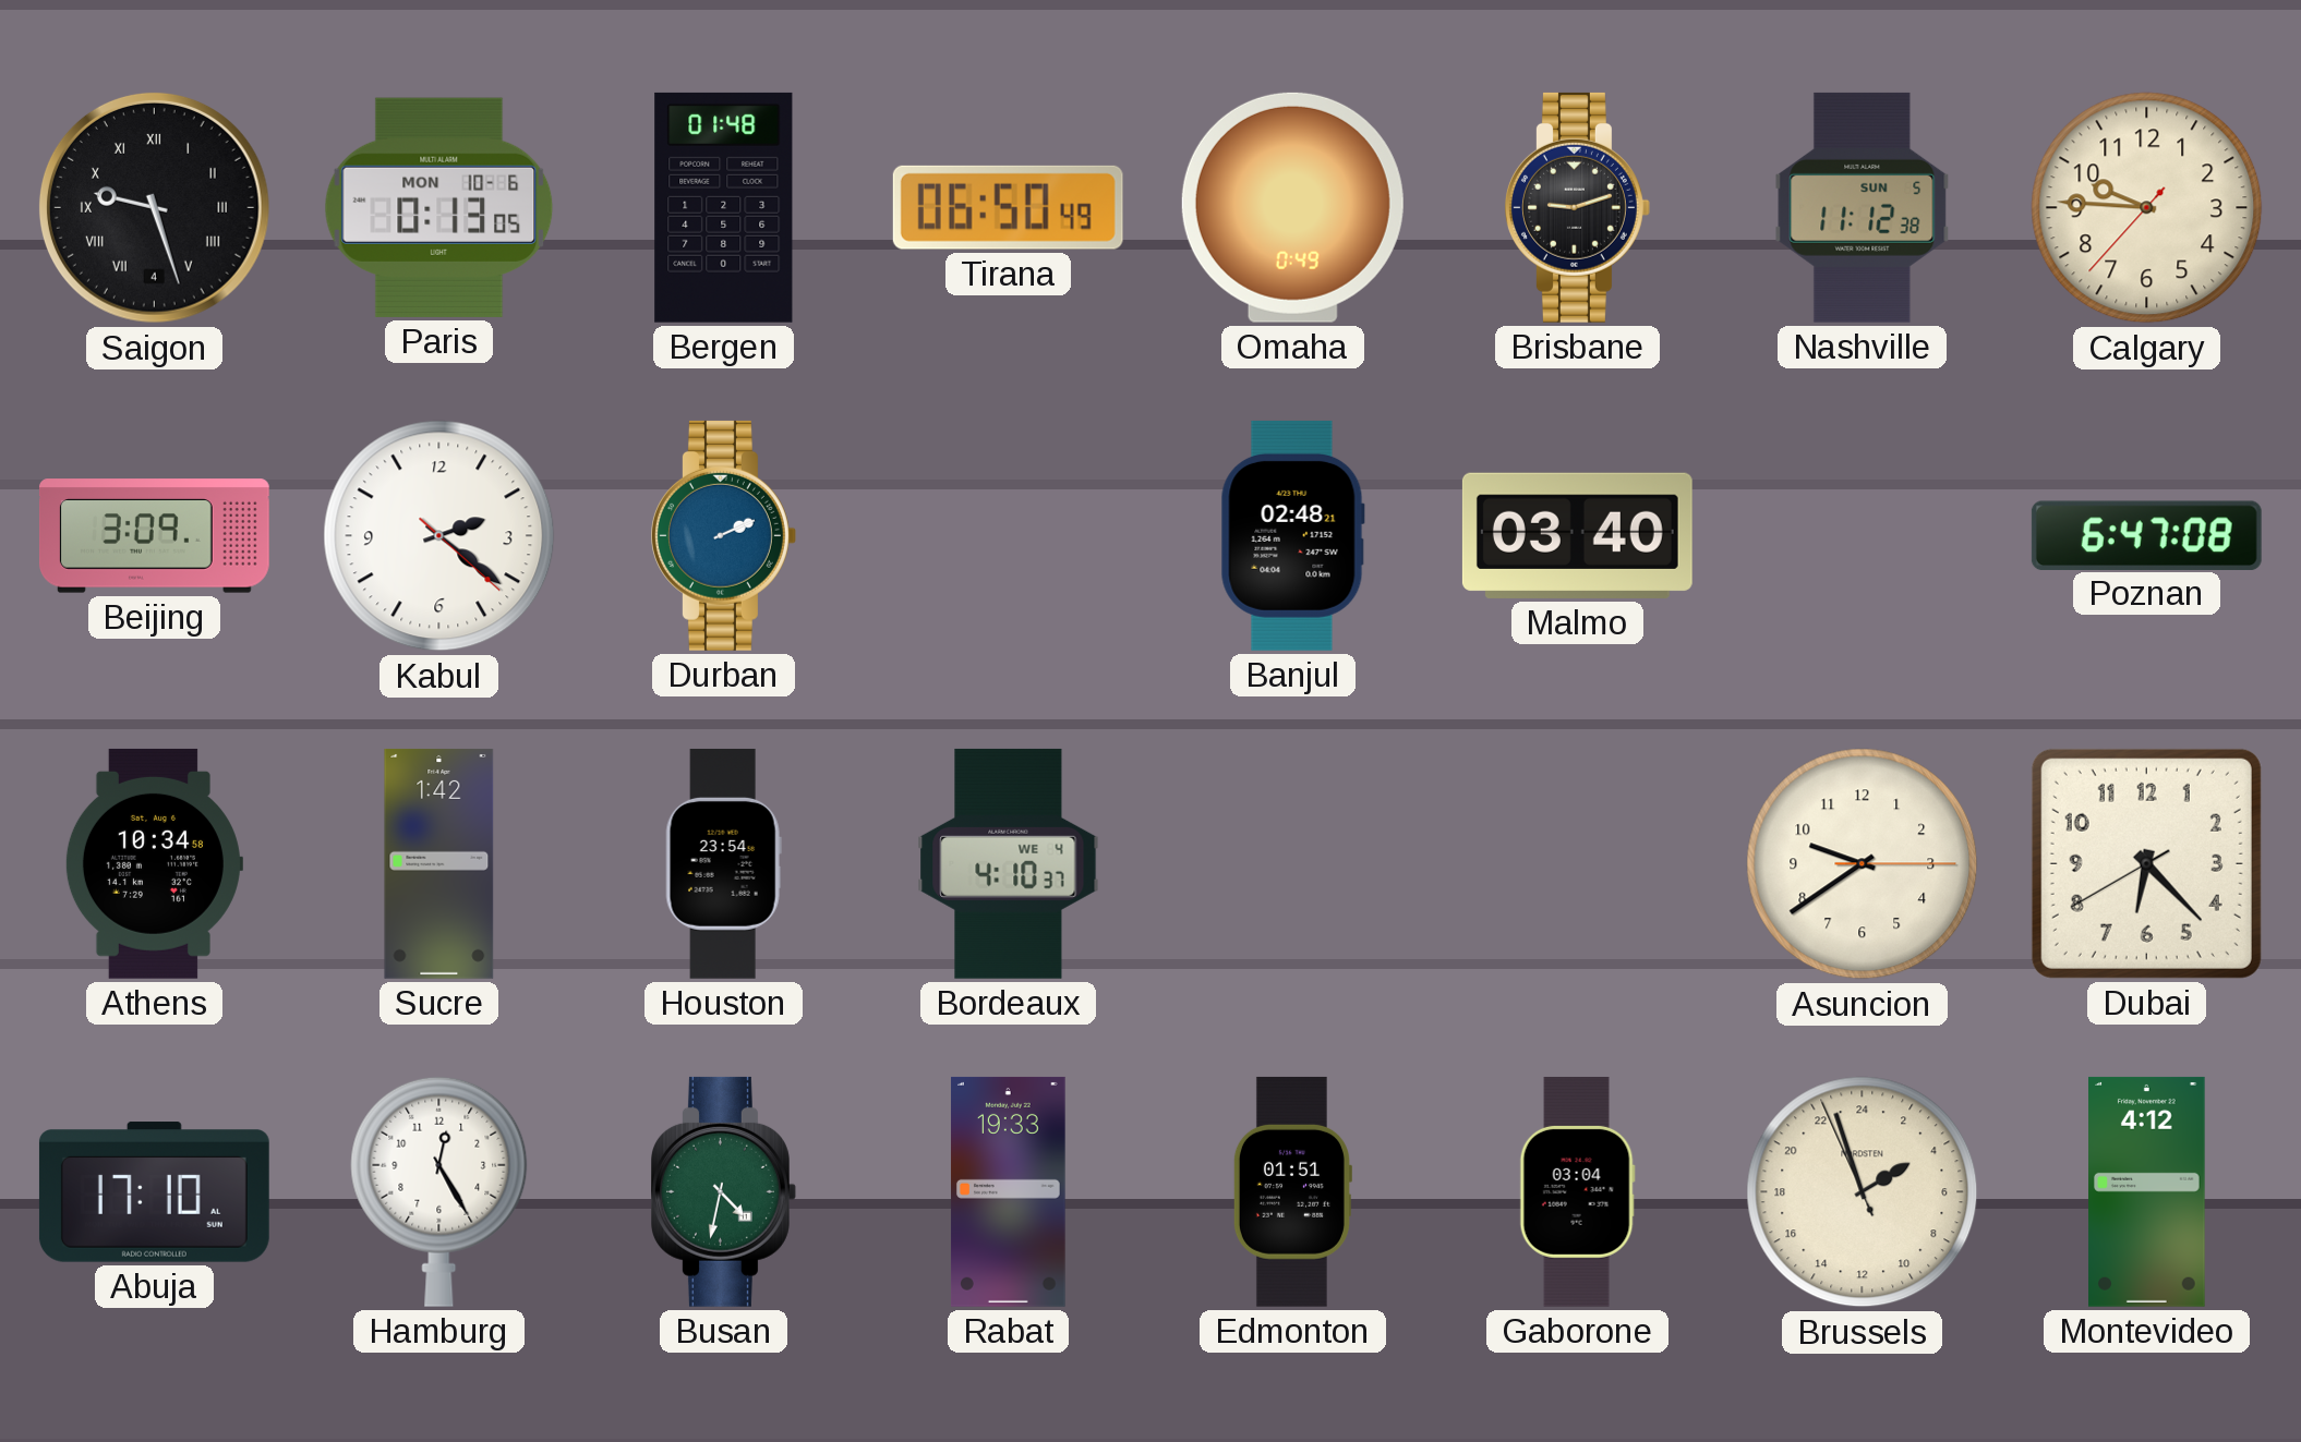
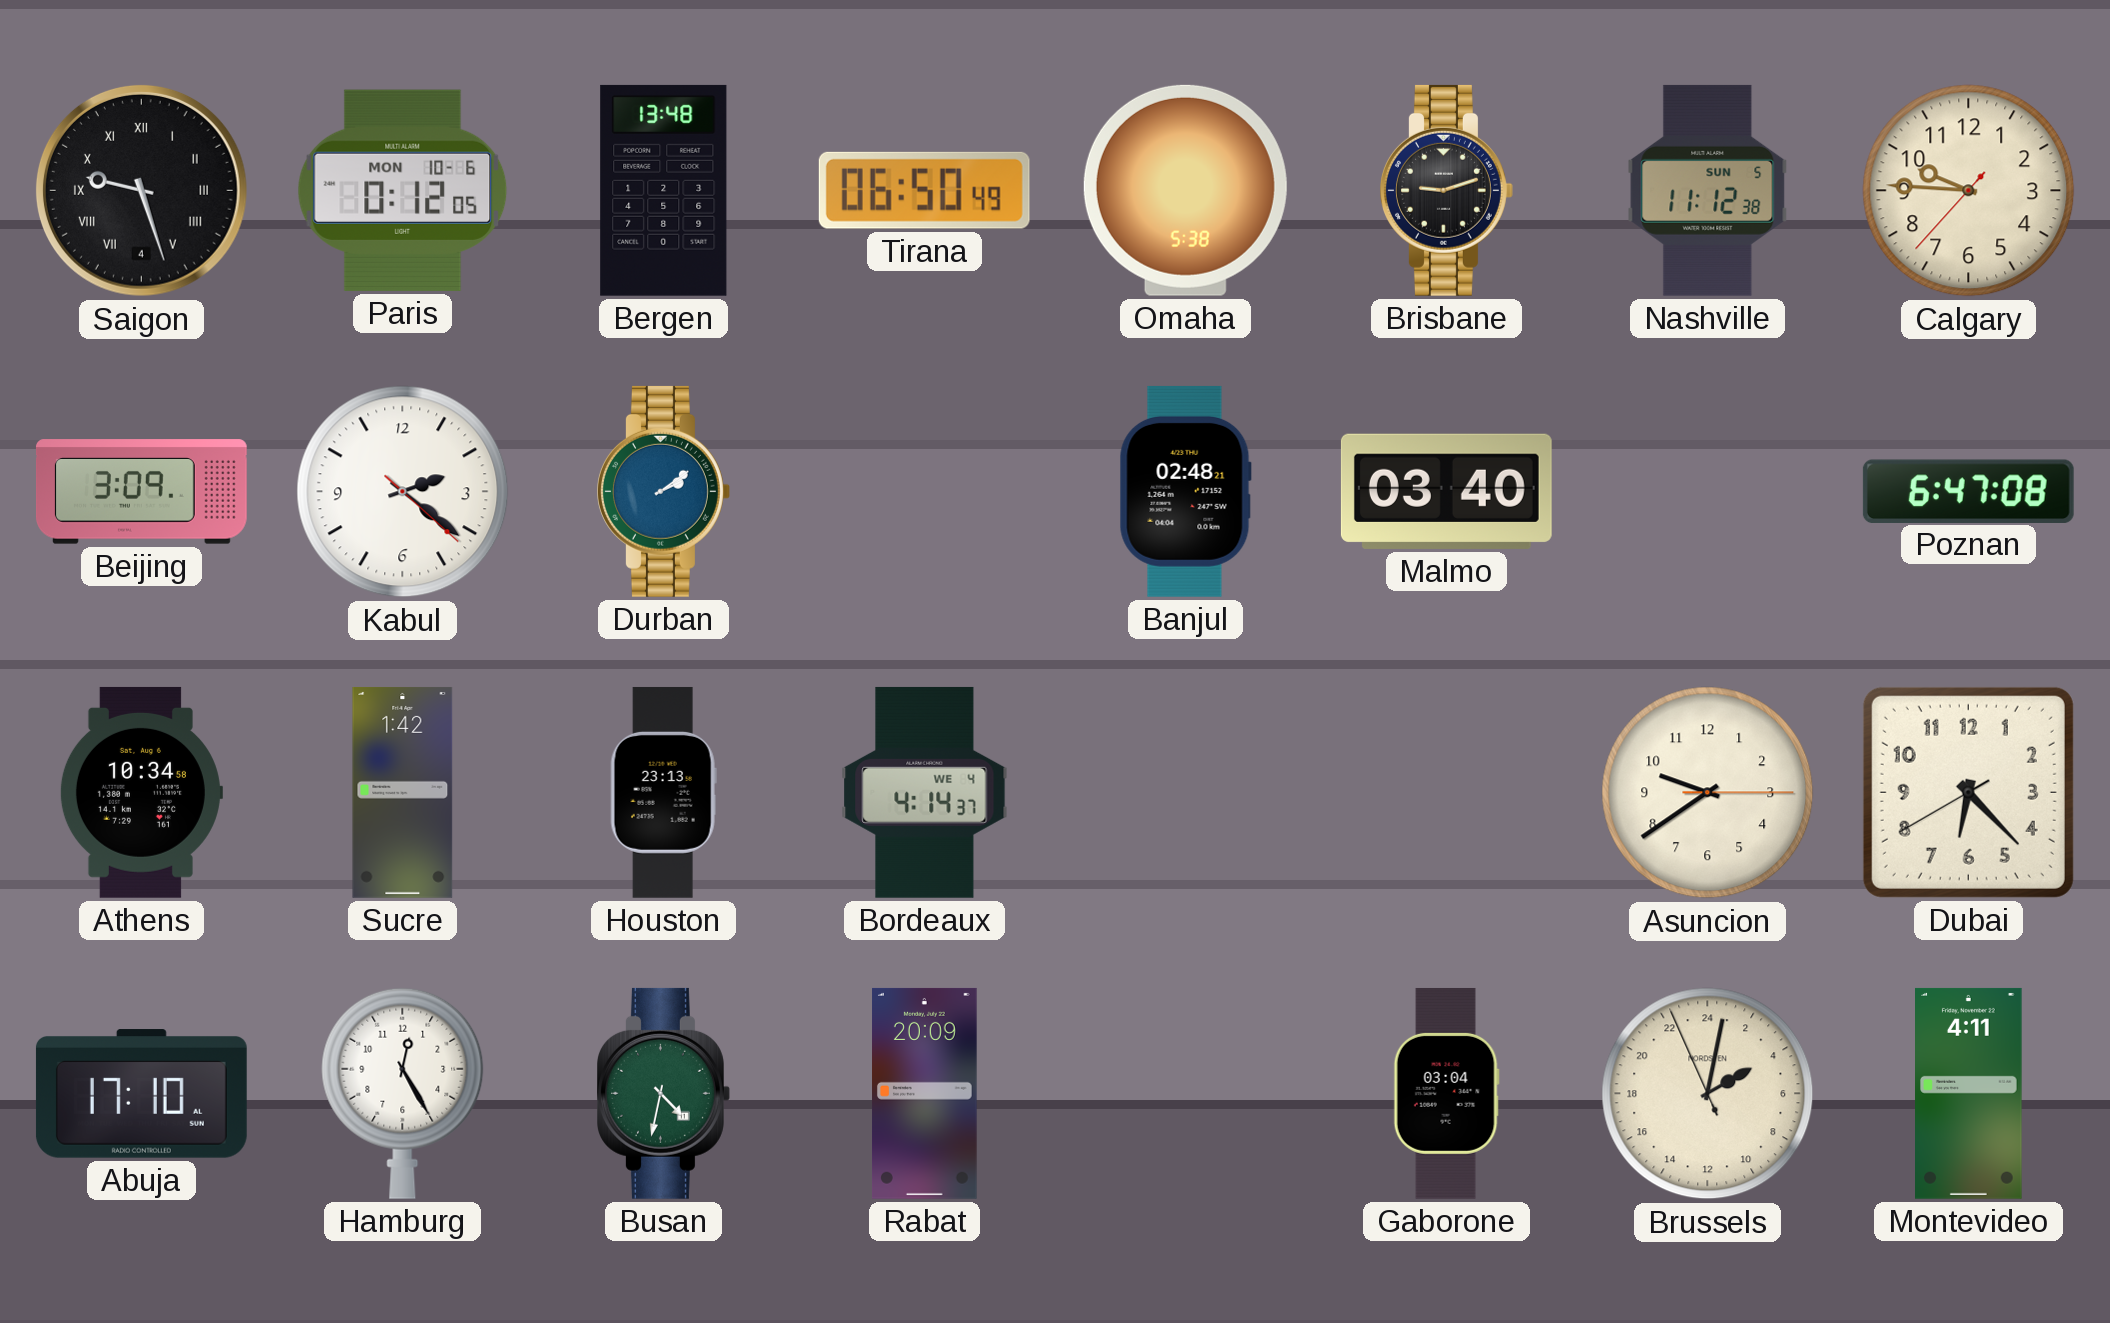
Paris: 0:13 -> 0:12 (403, 190)
Bergen: 01:48 -> 13:48 (664, 190)
Omaha: 0:49 -> 5:38 (1185, 190)
Durban: 2:11 -> 2:09 (664, 491)
Houston: 23:54 -> 23:13 (663, 792)
Bordeaux: 4:10 -> 4:14 (925, 792)
Rabat: 19:33 -> 20:09 (925, 1093)
Edmonton: 01:51 -> none (1292, 1191)
Brussels: 3:56 -> 4:01 (1708, 1094)
Montevideo: 4:12 -> 4:11 (1969, 1093)
